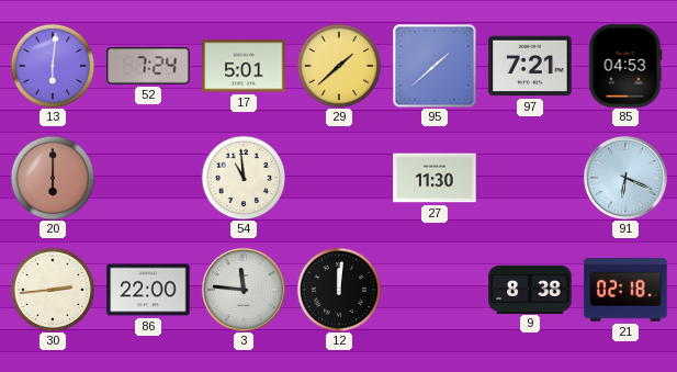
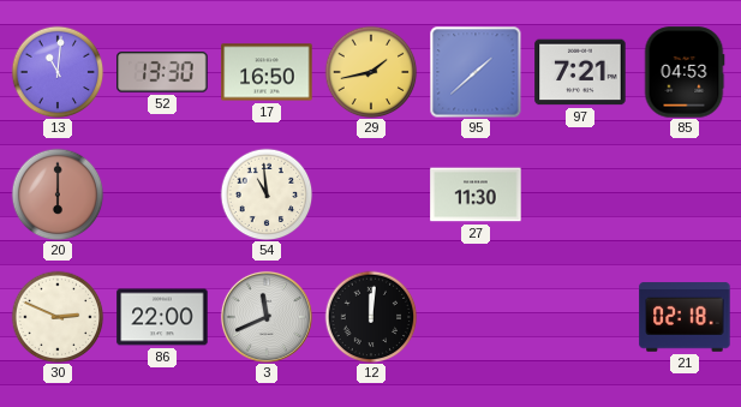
13: 6:01 -> 11:01 (58, 72)
52: 7:24 -> 13:30 (162, 72)
17: 5:01 -> 16:50 (267, 72)
29: 1:38 -> 1:43 (371, 72)
91: 6:19 -> none (625, 178)
30: 2:44 -> 2:49 (58, 317)
3: 11:46 -> 11:41 (267, 317)
9: 8:38 -> none (530, 289)
